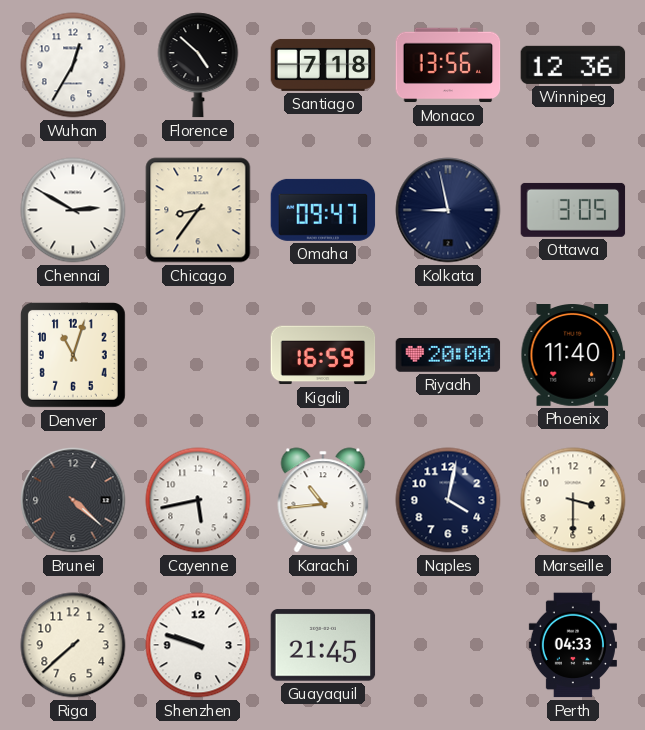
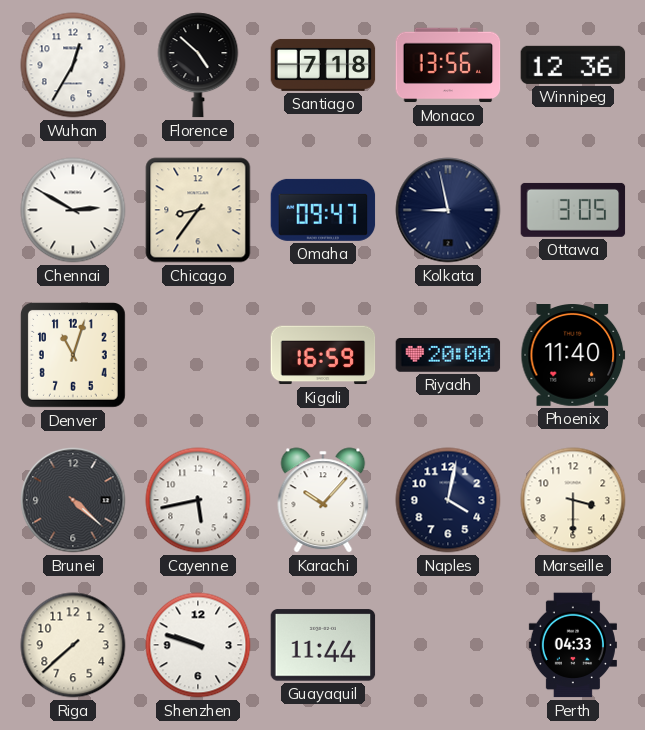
Karachi: 10:44 -> 10:07 (323, 500)
Guayaquil: 21:45 -> 11:44 (323, 645)
